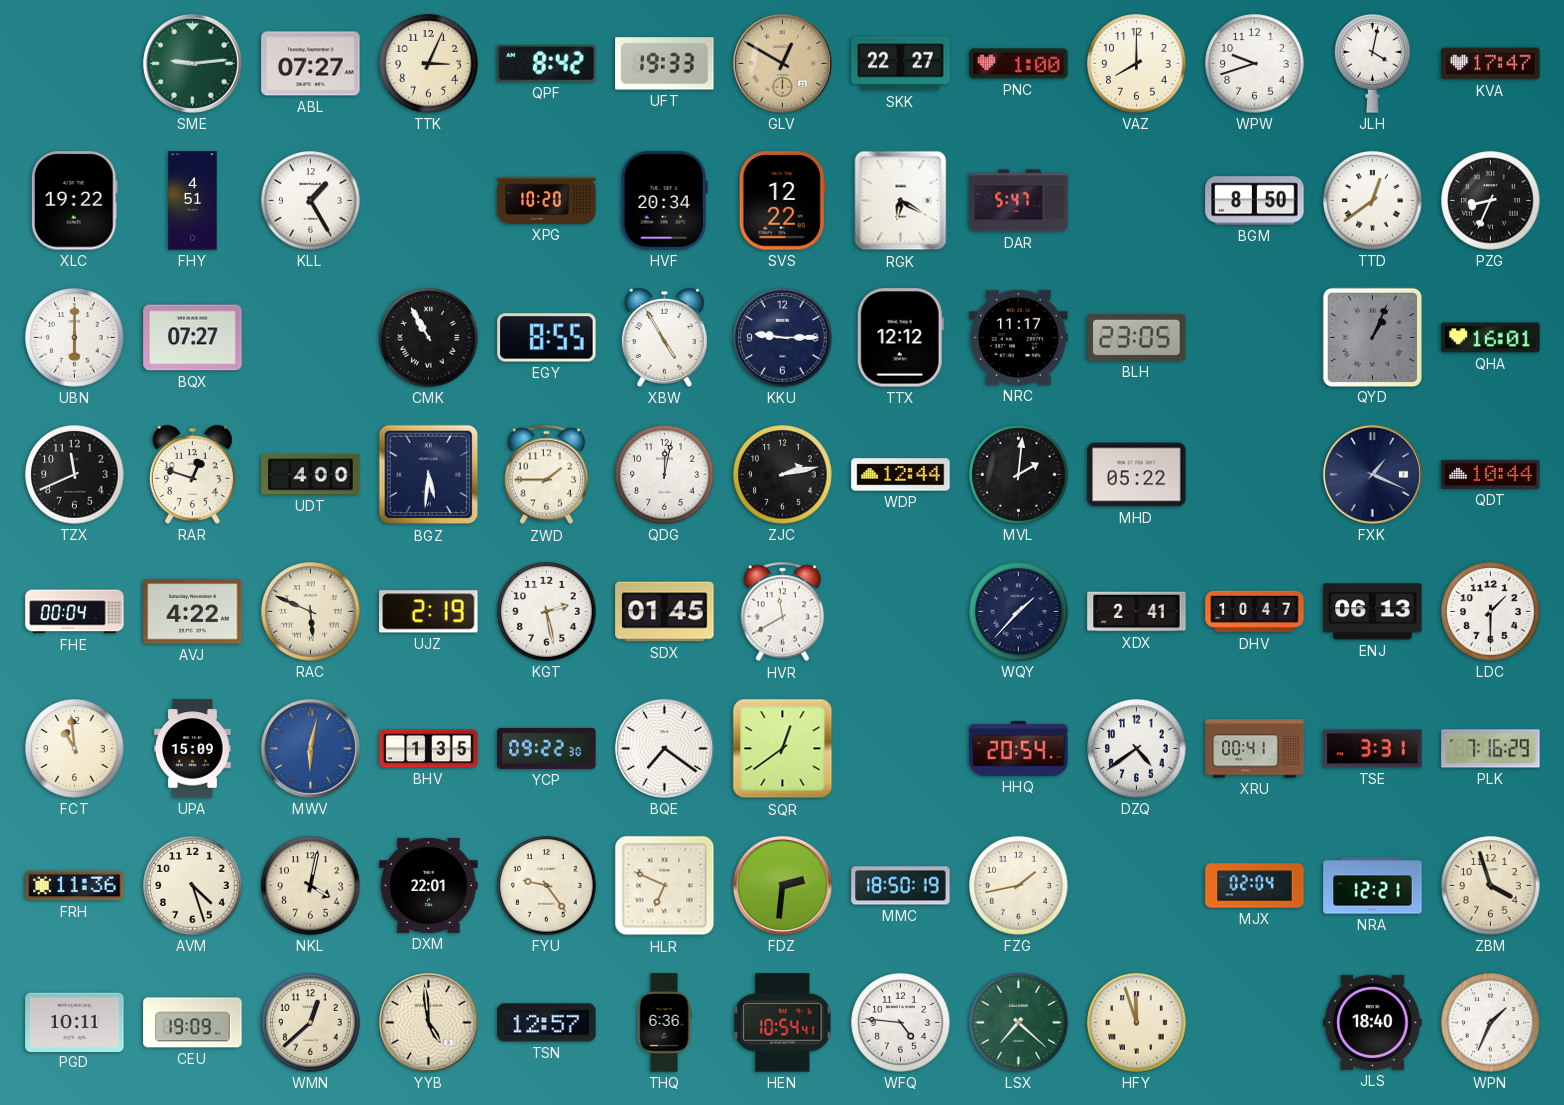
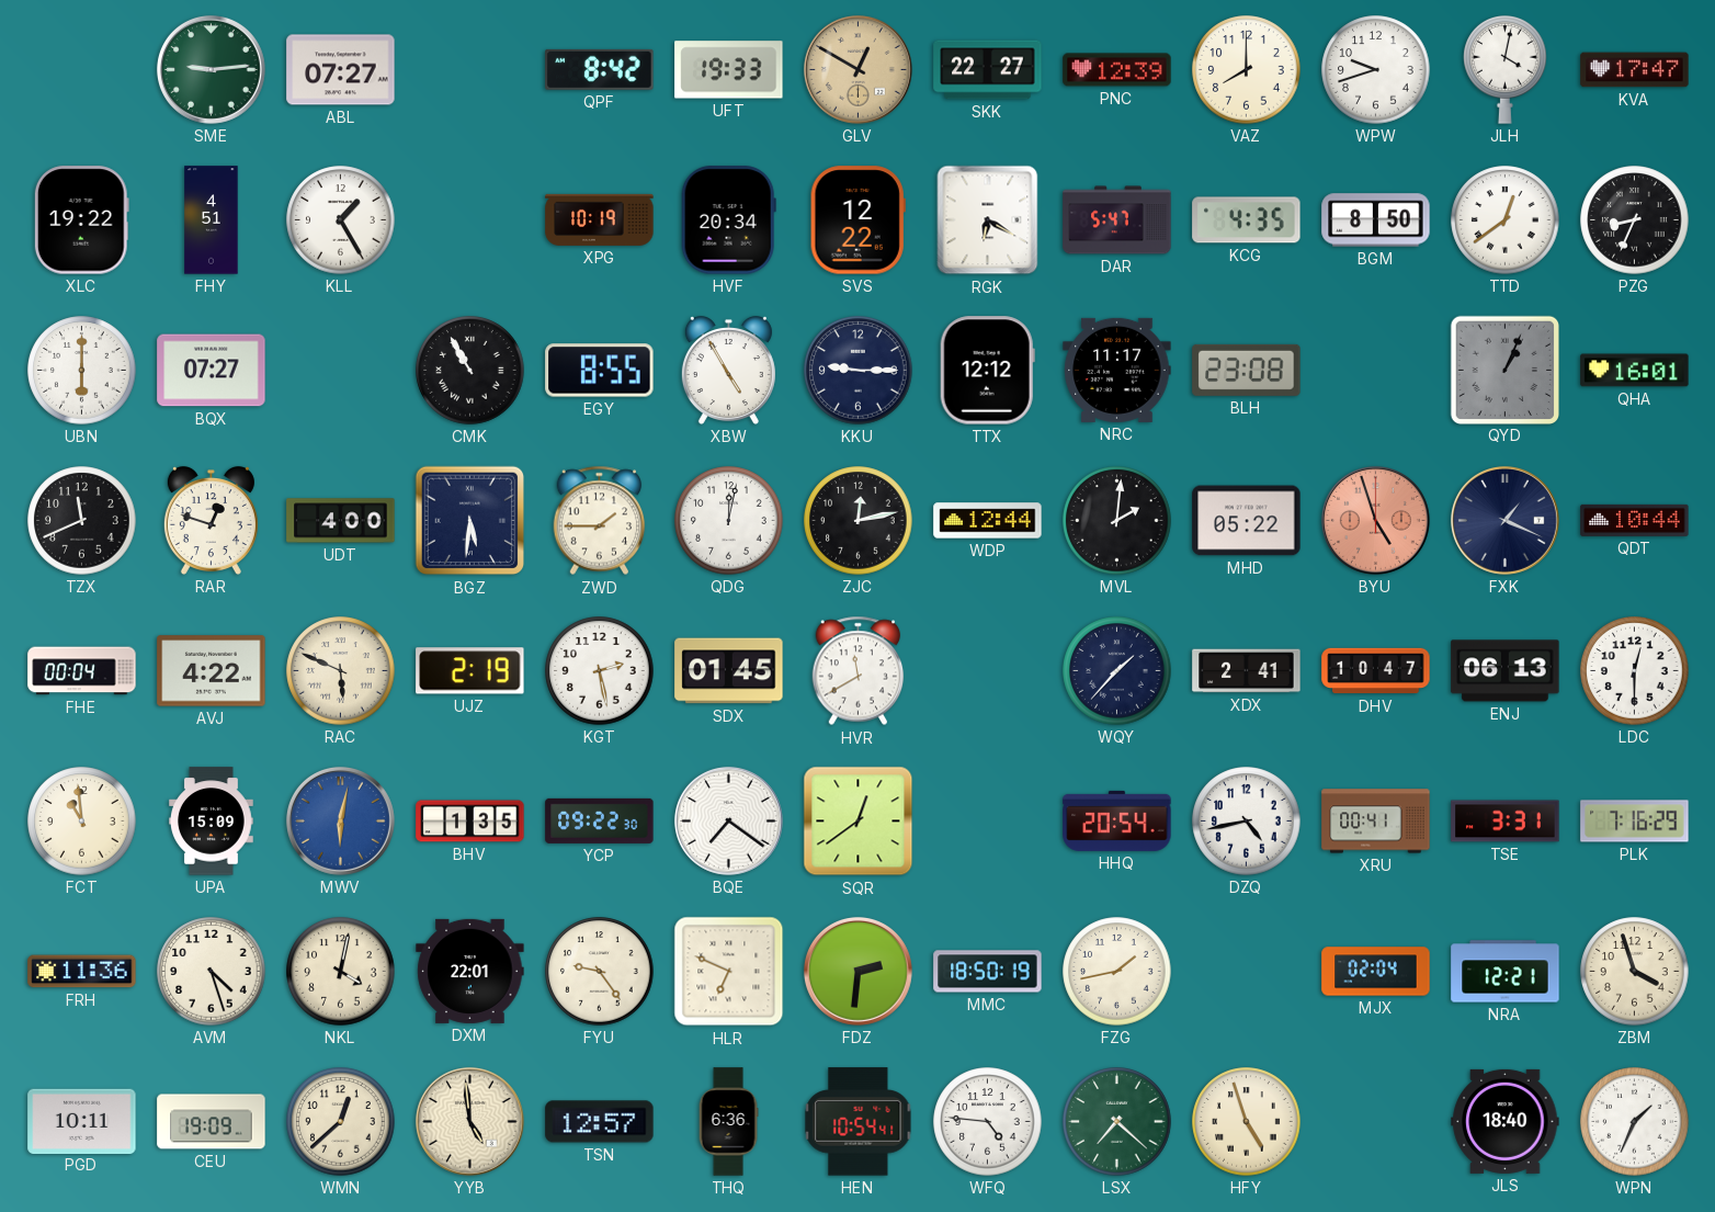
TTK: 3:04 -> none (429, 64)
PNC: 1:00 -> 12:39 (1117, 70)
XPG: 10:20 -> 10:19 (600, 219)
KCG: none -> 4:35 (1247, 220)
BLH: 23:05 -> 23:08 (1247, 370)
ZJC: 2:13 -> 12:13 (859, 521)
BYU: none -> 4:57 (1375, 520)
LDC: 1:30 -> 12:30 (1635, 671)
DZQ: 4:39 -> 4:43 (1247, 822)
HFY: 11:57 -> 4:57 (1247, 1122)
